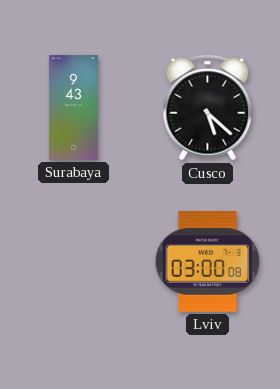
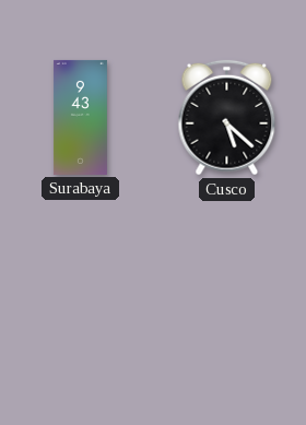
Lviv: 03:00 -> none (208, 262)
